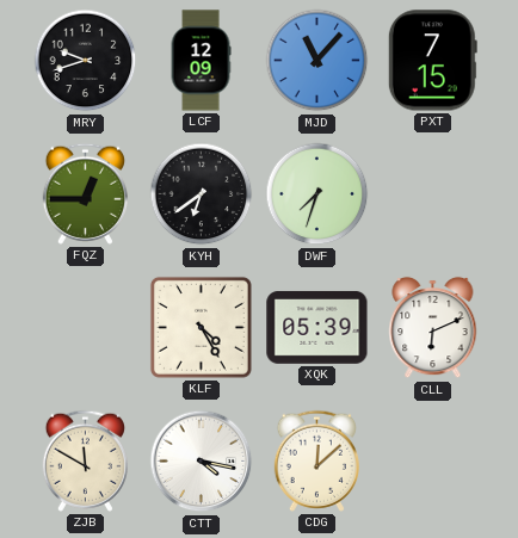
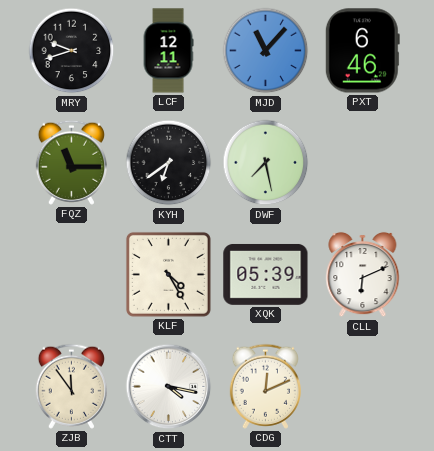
LCF: 12:09 -> 12:11 (168, 51)
PXT: 7:15 -> 6:46 (362, 51)
FQZ: 12:45 -> 11:15 (71, 162)
DWF: 7:33 -> 7:28 (266, 163)
ZJB: 11:50 -> 11:54 (71, 386)
CDG: 12:08 -> 12:11 (265, 386)
